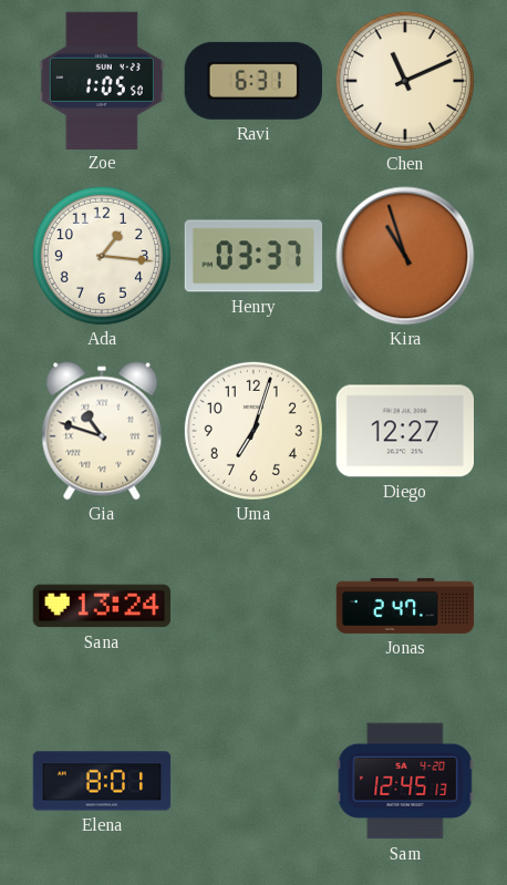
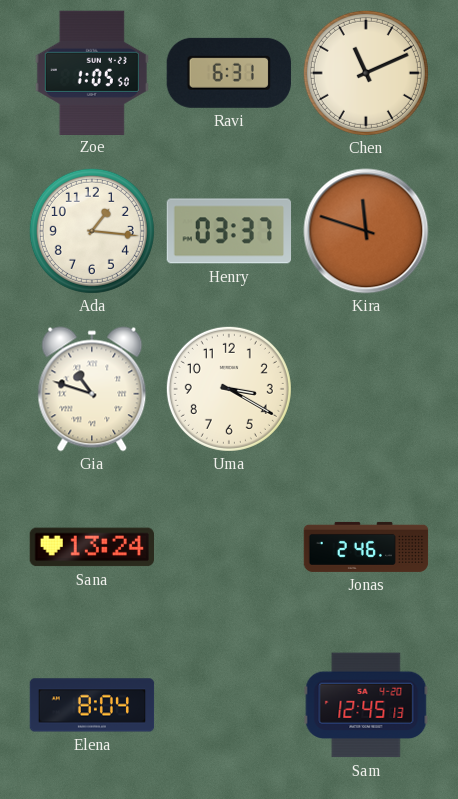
Kira: 10:57 -> 11:48 (366, 231)
Uma: 7:03 -> 3:20 (229, 389)
Diego: 12:27 -> none (404, 431)
Jonas: 2:47 -> 2:46 (366, 547)
Elena: 8:01 -> 8:04 (92, 705)
